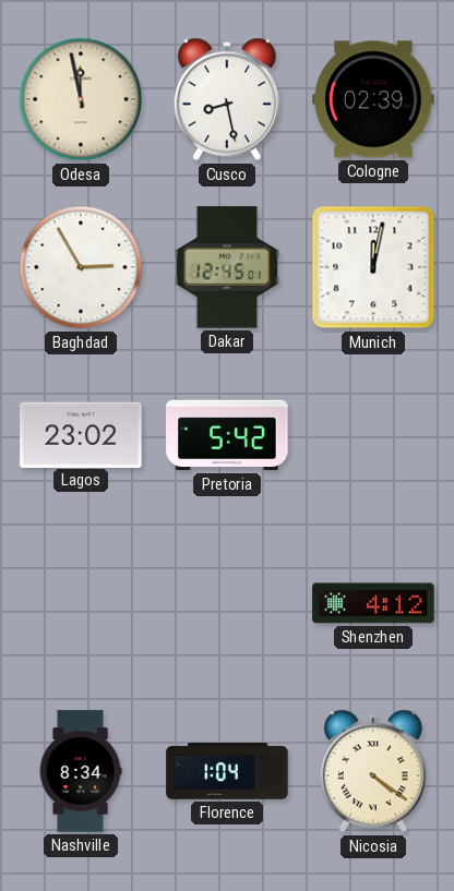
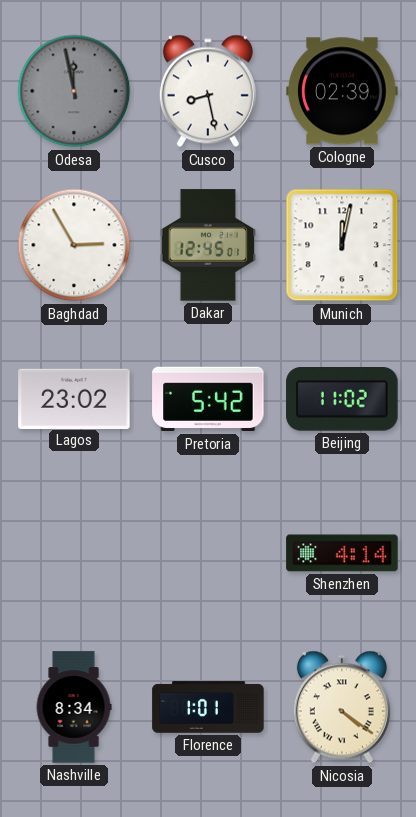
Odesa dial: cream -> grey (74, 91)
Beijing: none -> 11:02 (342, 400)
Shenzhen: 4:12 -> 4:14 (342, 553)
Florence: 1:04 -> 1:01 (208, 707)
